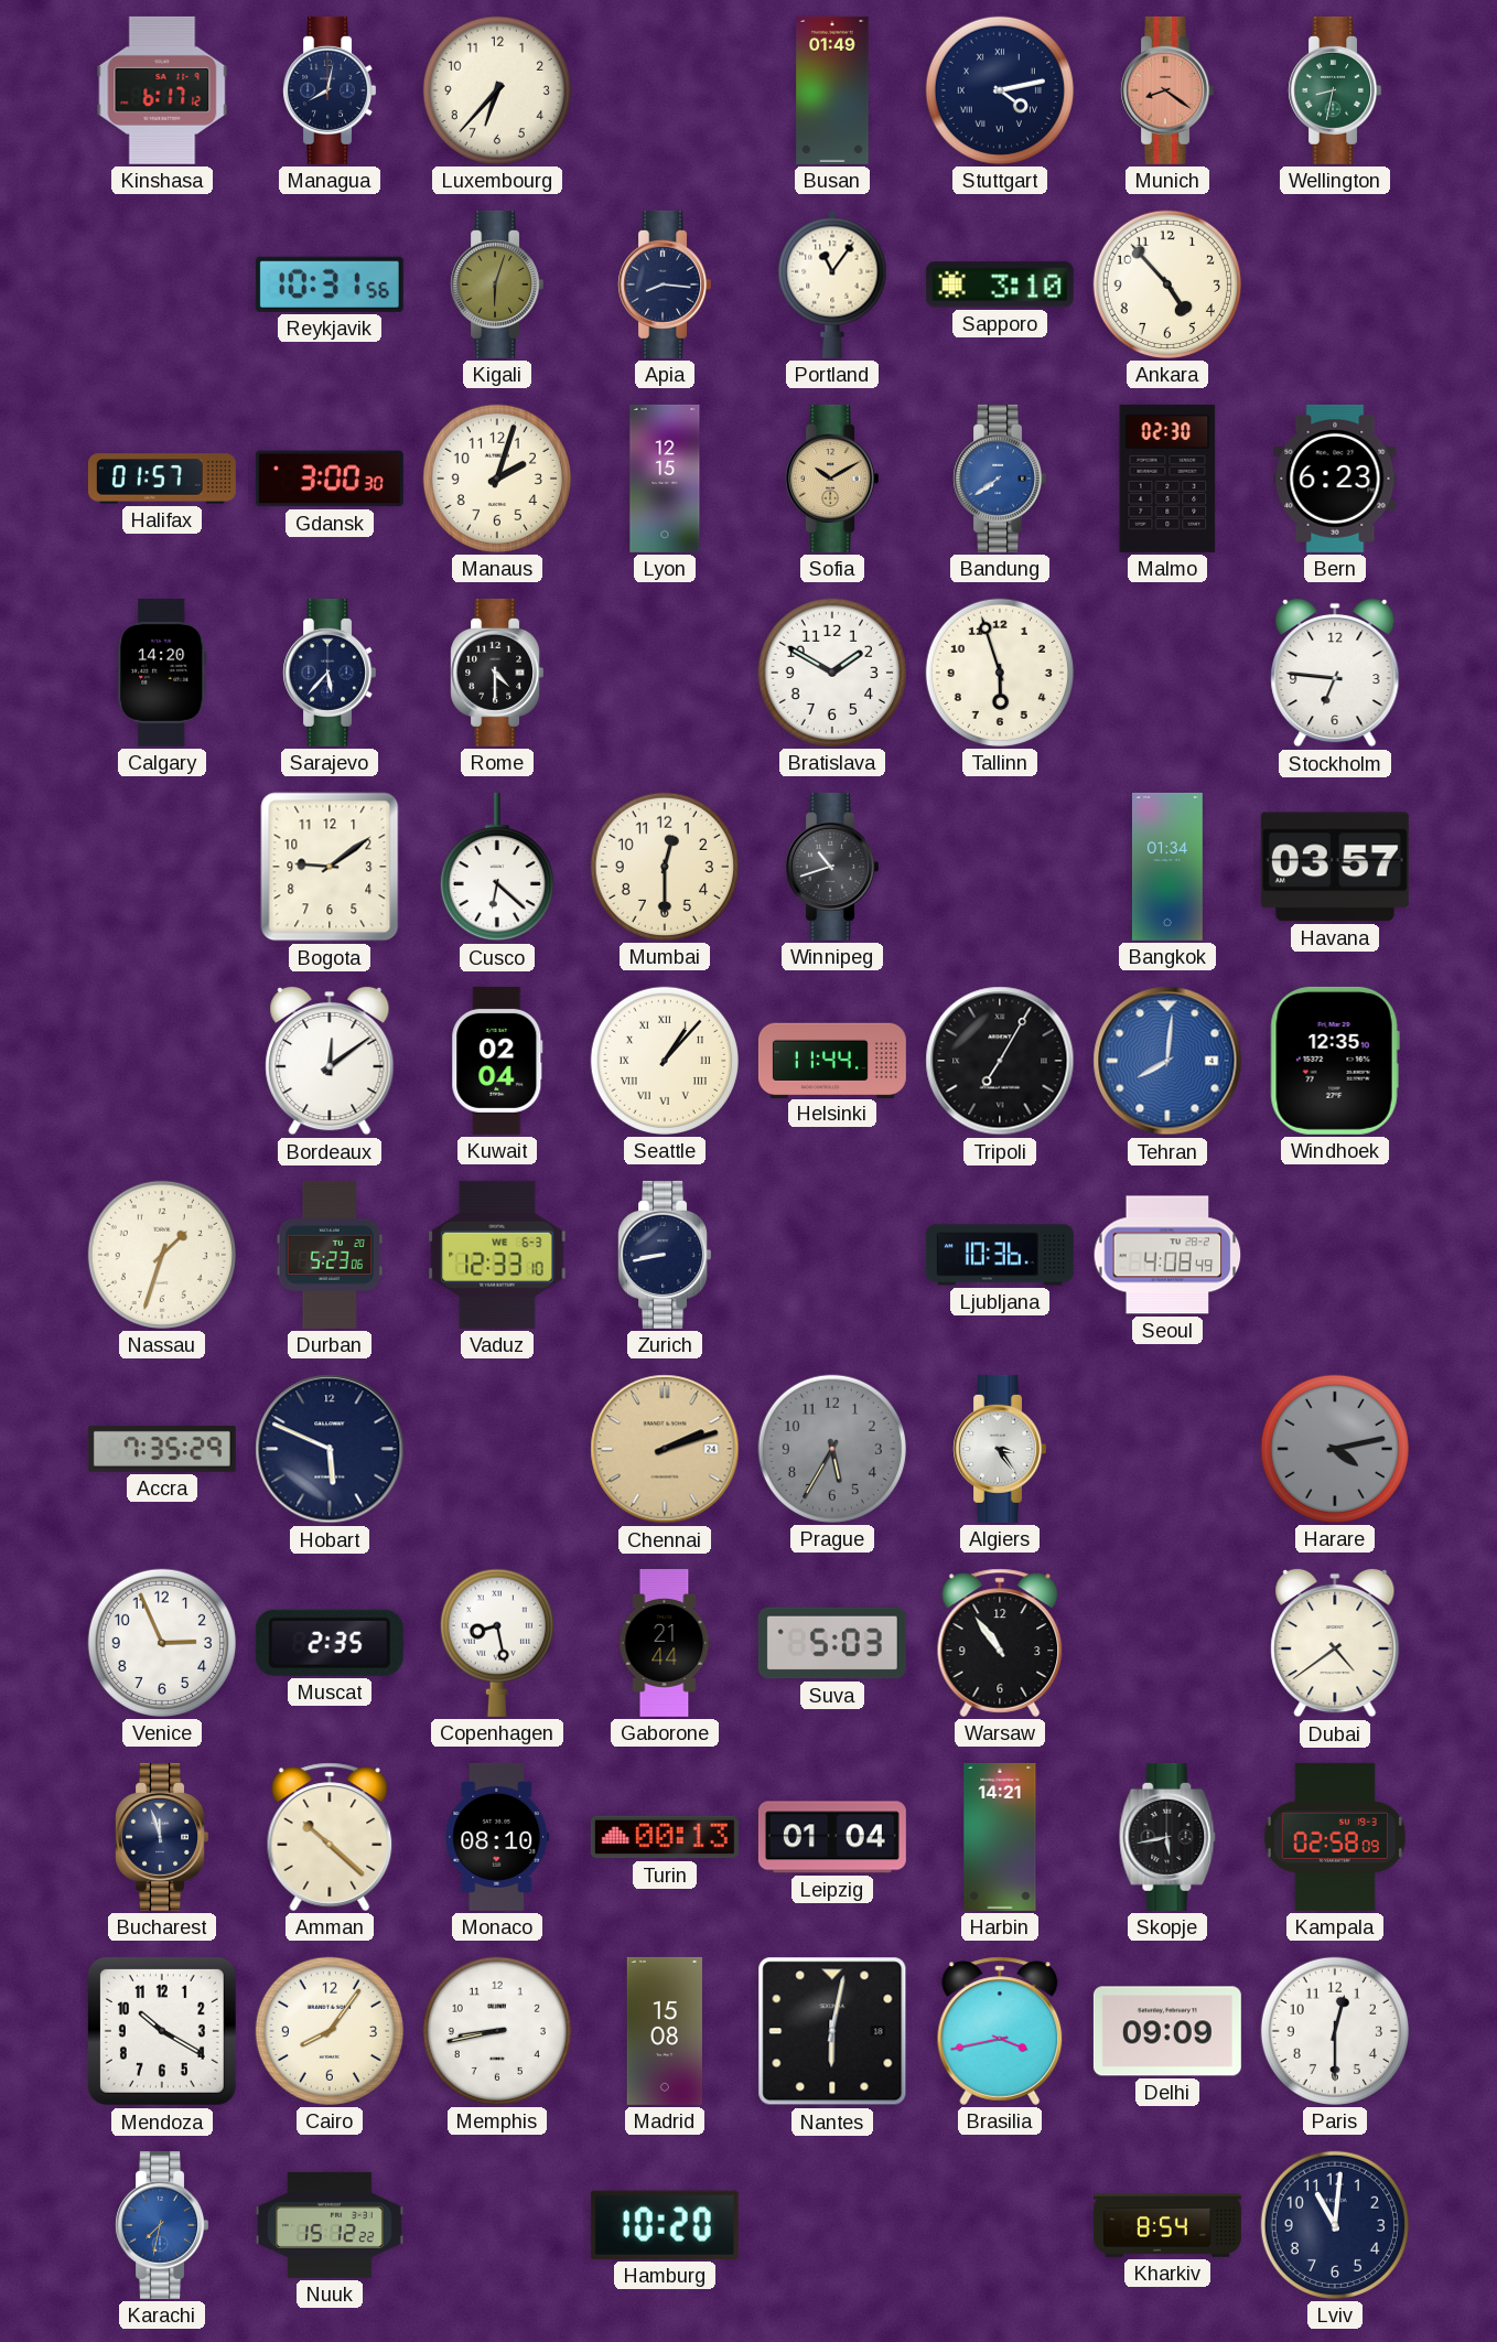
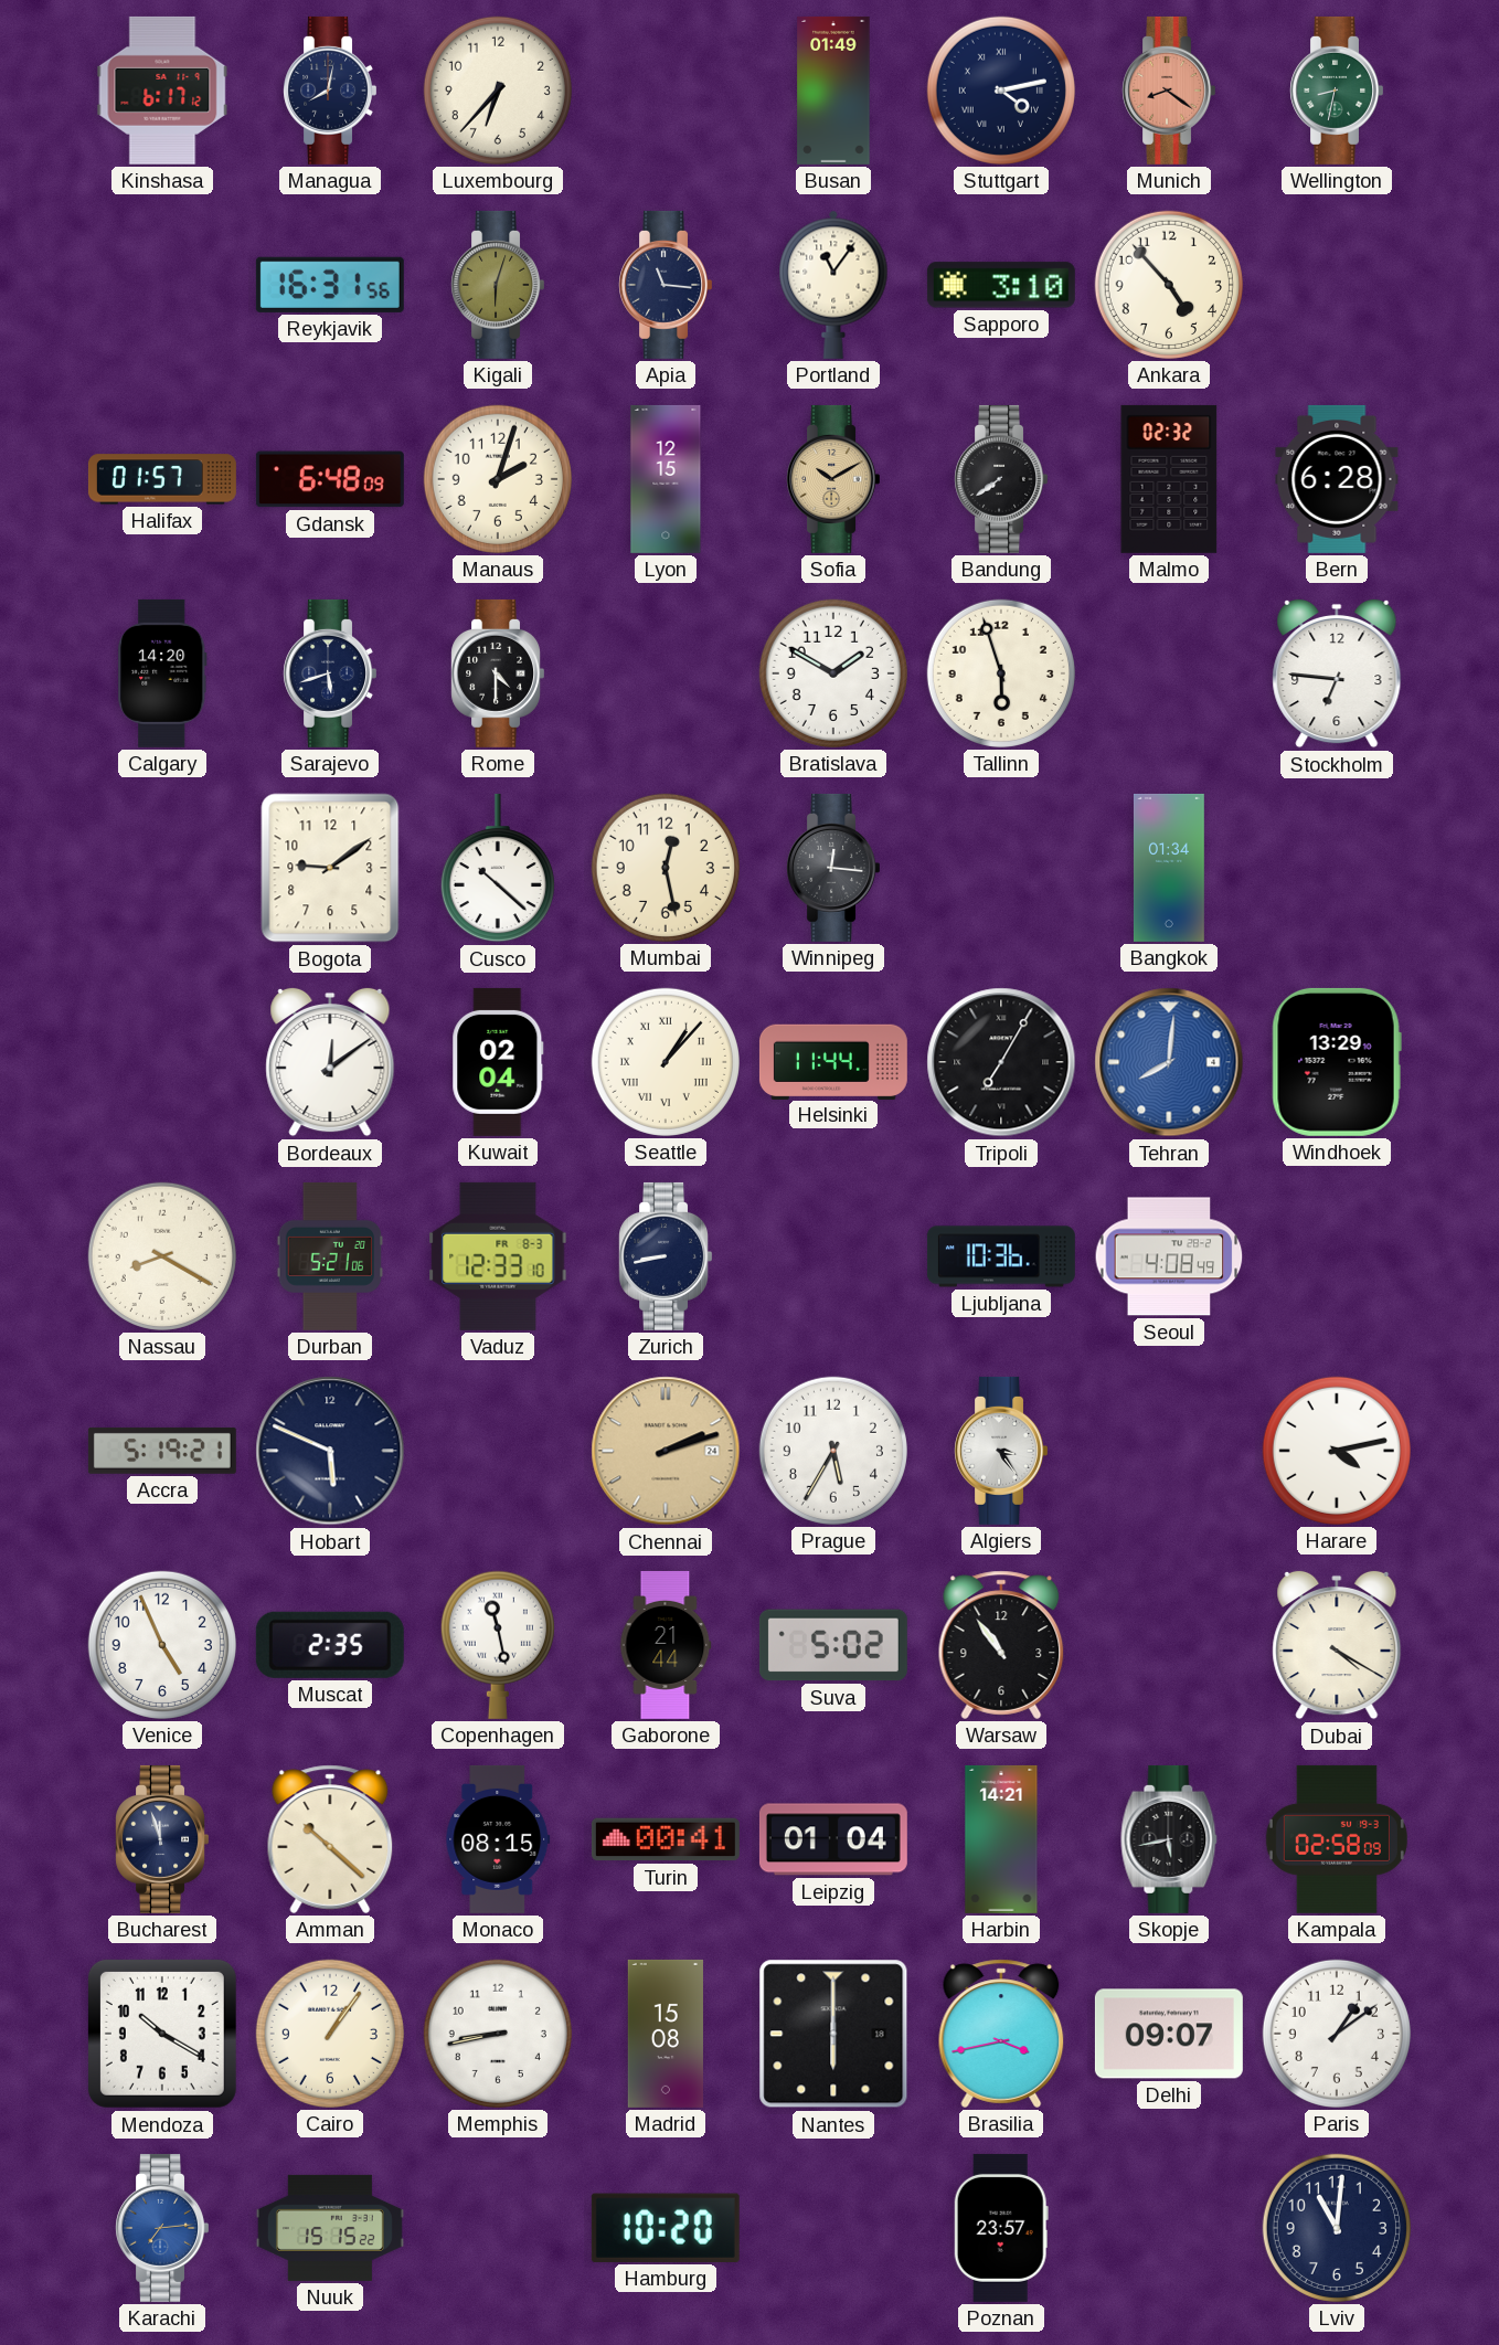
Reykjavik: 10:31 -> 16:31 (330, 285)
Apia: 8:16 -> 11:16 (665, 285)
Gdansk: 3:00 -> 6:48 (330, 479)
Bandung dial: blue -> black (1000, 479)
Malmo: 02:30 -> 02:32 (1169, 479)
Bern: 6:23 -> 6:28 (1337, 479)
Sarajevo: 5:37 -> 5:42 (329, 673)
Cusco: 6:22 -> 10:22 (498, 868)
Mumbai: 12:30 -> 12:28 (666, 868)
Winnipeg: 10:42 -> 12:16 (832, 868)
Havana: 03:57 -> none (1335, 867)
Windhoek: 12:35 -> 13:29 (1337, 1062)
Nassau: 1:33 -> 8:20 (162, 1256)
Durban: 5:23 -> 5:21 (330, 1256)
Vaduz date: WE 6-3 -> FR 8-3 (498, 1256)
Accra: 7:35 -> 5:19 (162, 1451)
Prague dial: grey -> white (833, 1451)
Harare dial: grey -> white (1337, 1451)
Venice: 2:56 -> 4:56 (162, 1645)
Copenhagen: 8:28 -> 11:28 (498, 1645)
Suva: 5:03 -> 5:02 (833, 1645)
Dubai: 4:39 -> 4:20 (1337, 1645)
Monaco: 08:10 -> 08:15 (498, 1839)
Turin: 00:13 -> 00:41 (666, 1839)
Cairo: 8:06 -> 1:06 (330, 2034)
Nantes: 6:02 -> 6:00 (833, 2034)
Delhi: 09:09 -> 09:07 (1169, 2034)
Paris: 12:30 -> 1:09 (1337, 2034)
Karachi: 7:32 -> 7:14 (161, 2228)
Nuuk: 15:12 -> 15:15 (330, 2228)
Poznan: none -> 23:57 (1001, 2228)
Kharkiv: 8:54 -> none (1167, 2226)
